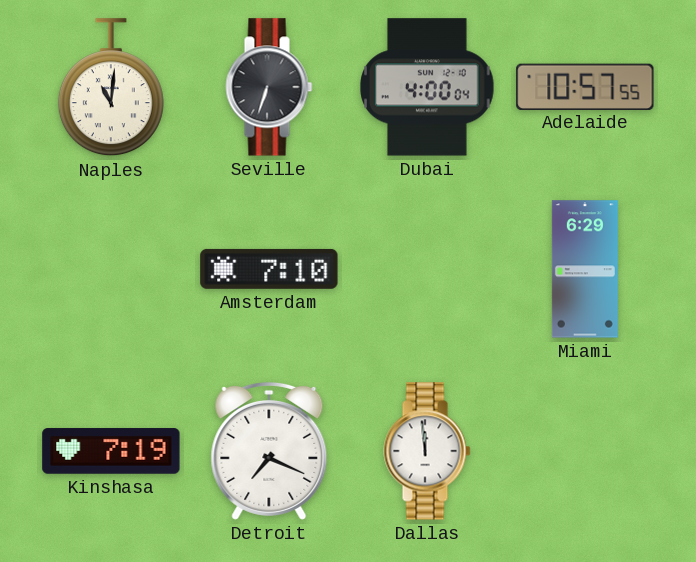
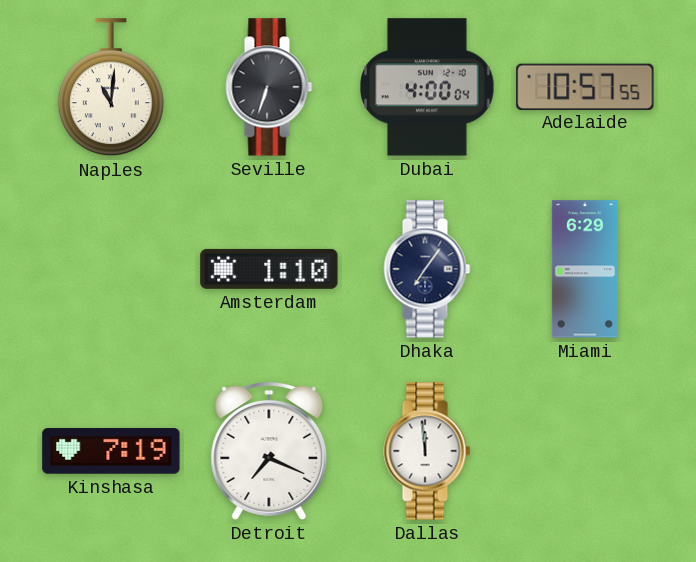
Amsterdam: 7:10 -> 1:10 (269, 269)
Dhaka: none -> 7:06 (427, 269)
